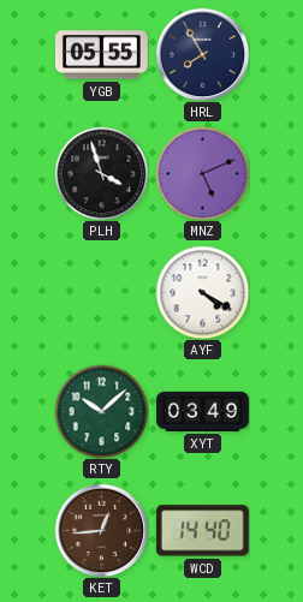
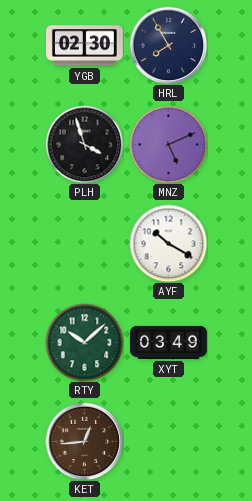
YGB: 05:55 -> 02:30 (84, 46)
AYF: 4:20 -> 10:20 (168, 243)
WCD: 14:40 -> none (202, 531)
